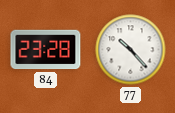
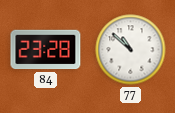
77: 10:23 -> 10:52 (131, 50)
